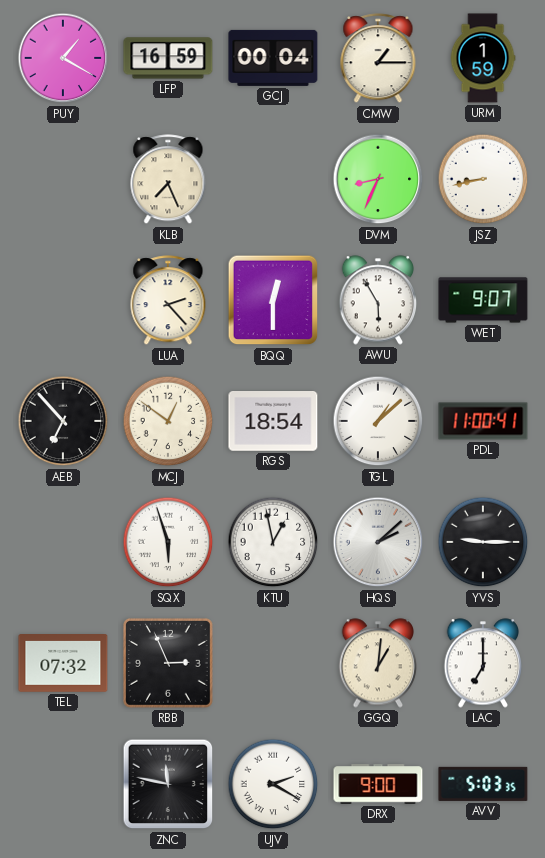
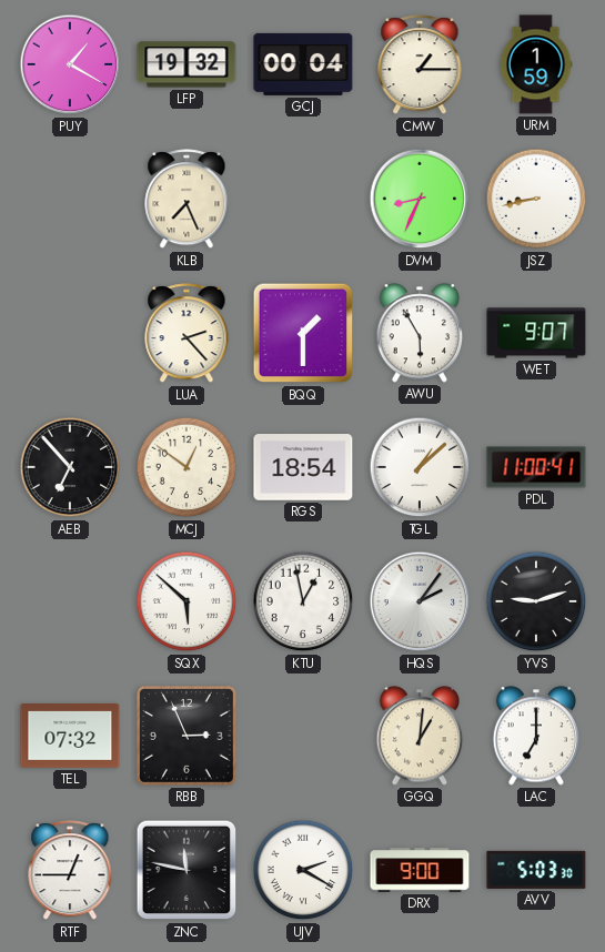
LFP: 16:59 -> 19:32 (186, 64)
BQQ: 12:30 -> 1:30 (303, 333)
SQX: 5:57 -> 5:52 (186, 601)
HQS: 2:08 -> 2:06 (420, 601)
YVS: 9:15 -> 9:12 (536, 601)
RTF: none -> 12:45 (70, 871)
AVV: 5:03:35 -> 5:03:30 (536, 870)
